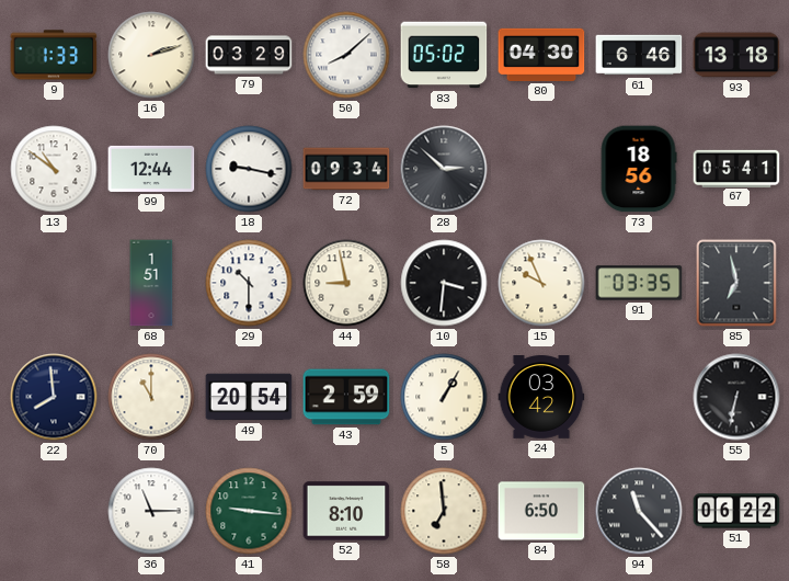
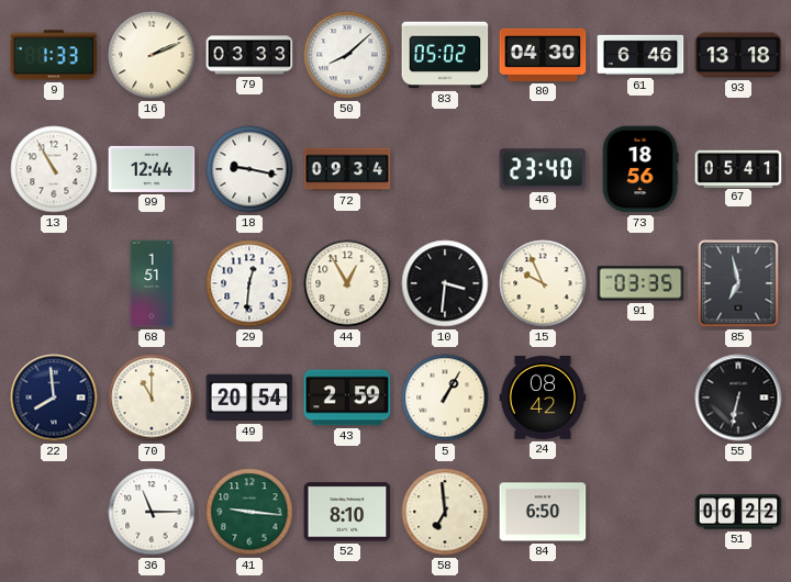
16: 2:12 -> 2:11 (152, 55)
79: 03:29 -> 03:33 (249, 55)
13: 10:51 -> 10:55 (54, 169)
28: 2:52 -> none (444, 169)
46: none -> 23:40 (543, 169)
29: 10:30 -> 12:31 (249, 283)
44: 8:58 -> 12:55 (347, 283)
24: 03:42 -> 08:42 (543, 398)
94: 11:23 -> none (639, 511)
